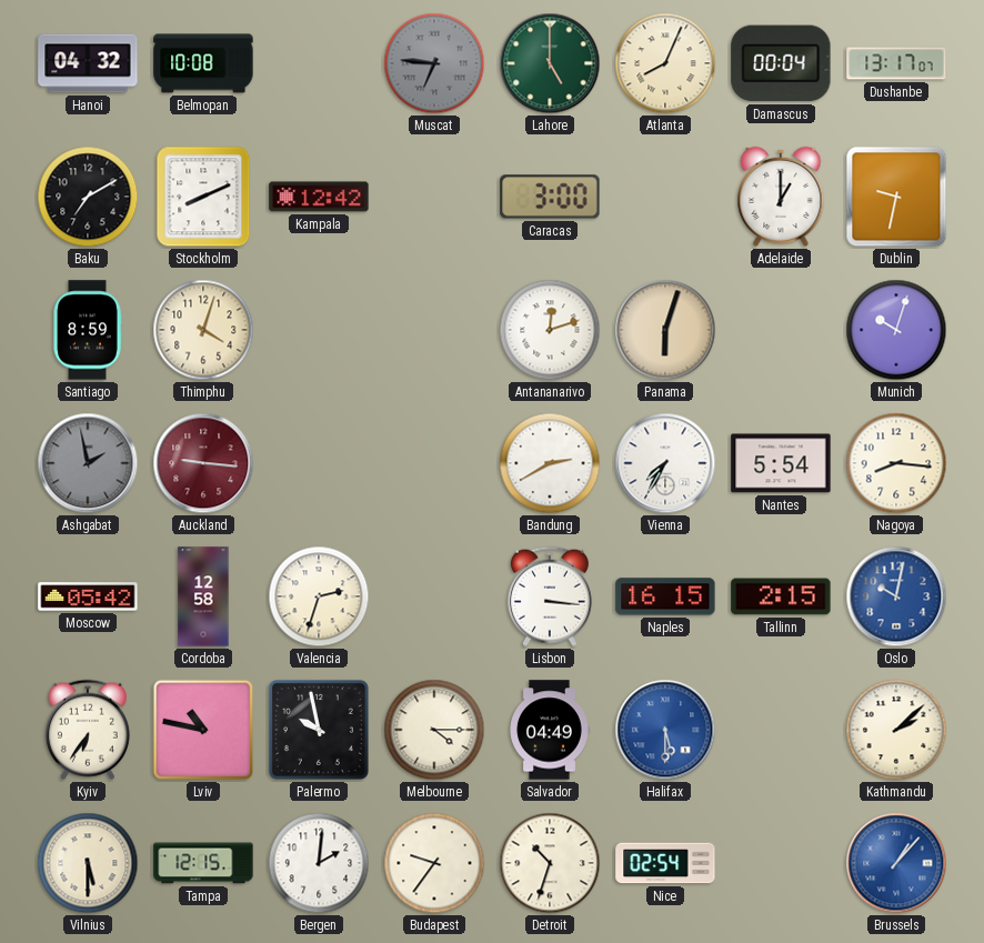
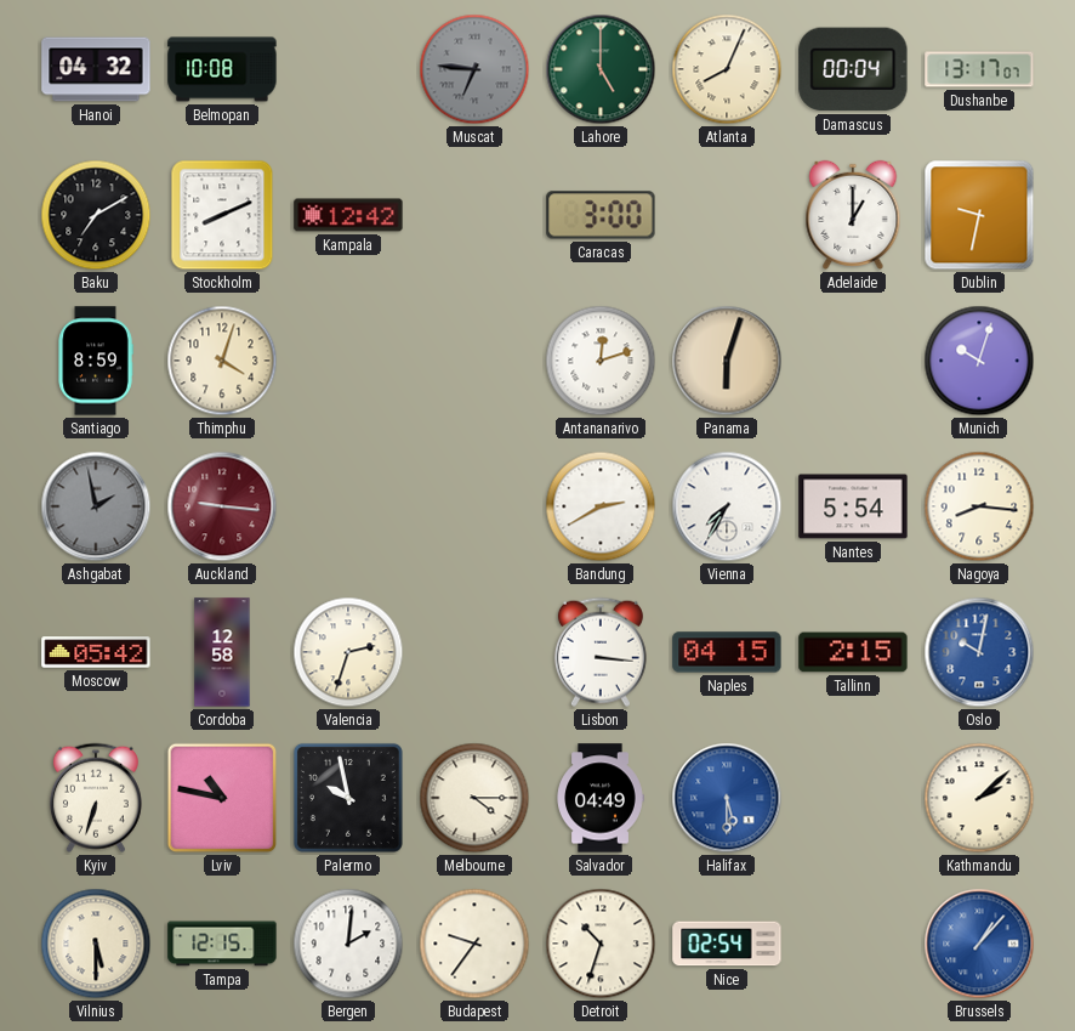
Naples: 16:15 -> 04:15 (727, 652)
Kyiv: 6:36 -> 6:33 (96, 798)
